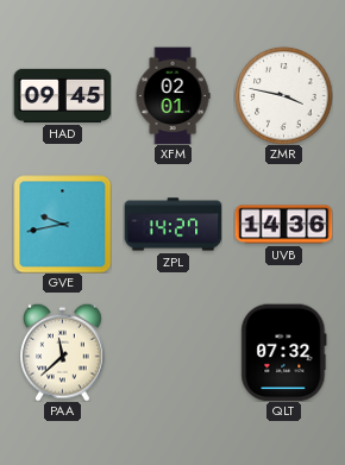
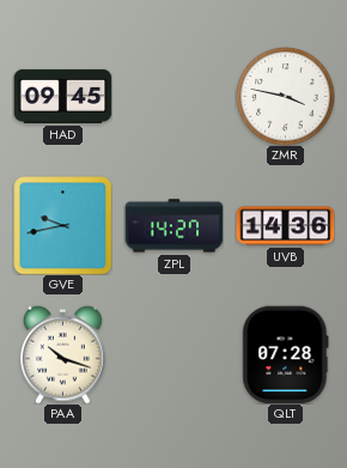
XFM: 02:01 -> none (172, 95)
PAA: 11:38 -> 10:18 (63, 354)
QLT: 07:32 -> 07:28 (286, 354)
